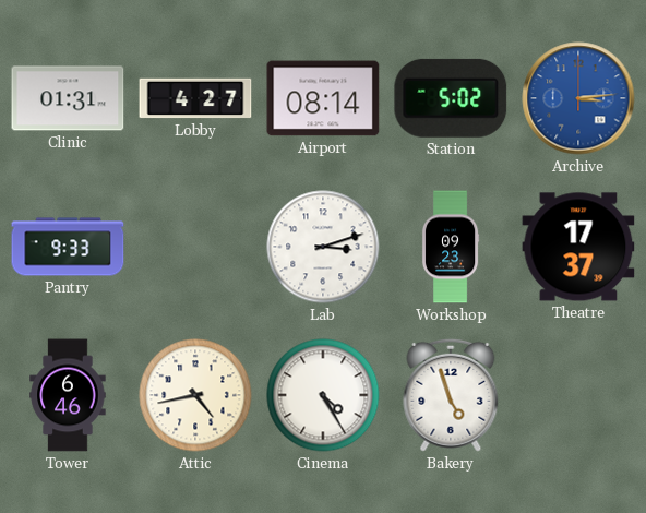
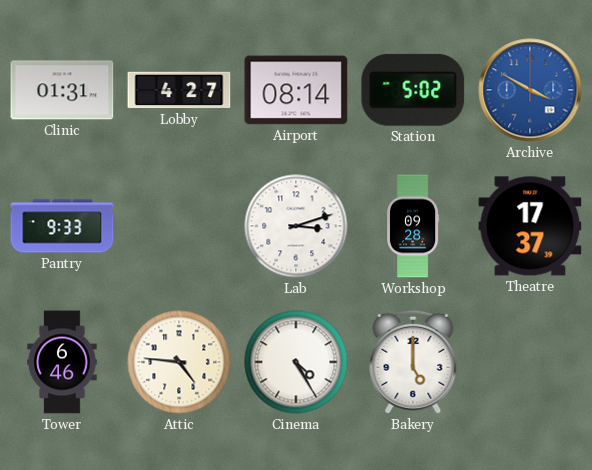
Archive: 3:14 -> 3:50 (530, 90)
Workshop: 09:23 -> 09:28 (413, 226)
Attic: 4:43 -> 4:46 (179, 362)
Bakery: 4:57 -> 5:00 (413, 362)
